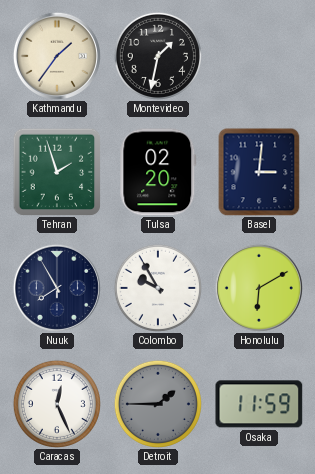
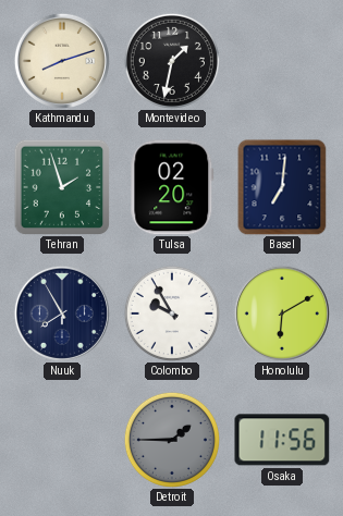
Kathmandu: 1:36 -> 8:12 (62, 61)
Basel: 3:01 -> 7:01 (282, 187)
Caracas: 12:26 -> none (57, 404)
Osaka: 11:59 -> 11:56 (282, 440)
